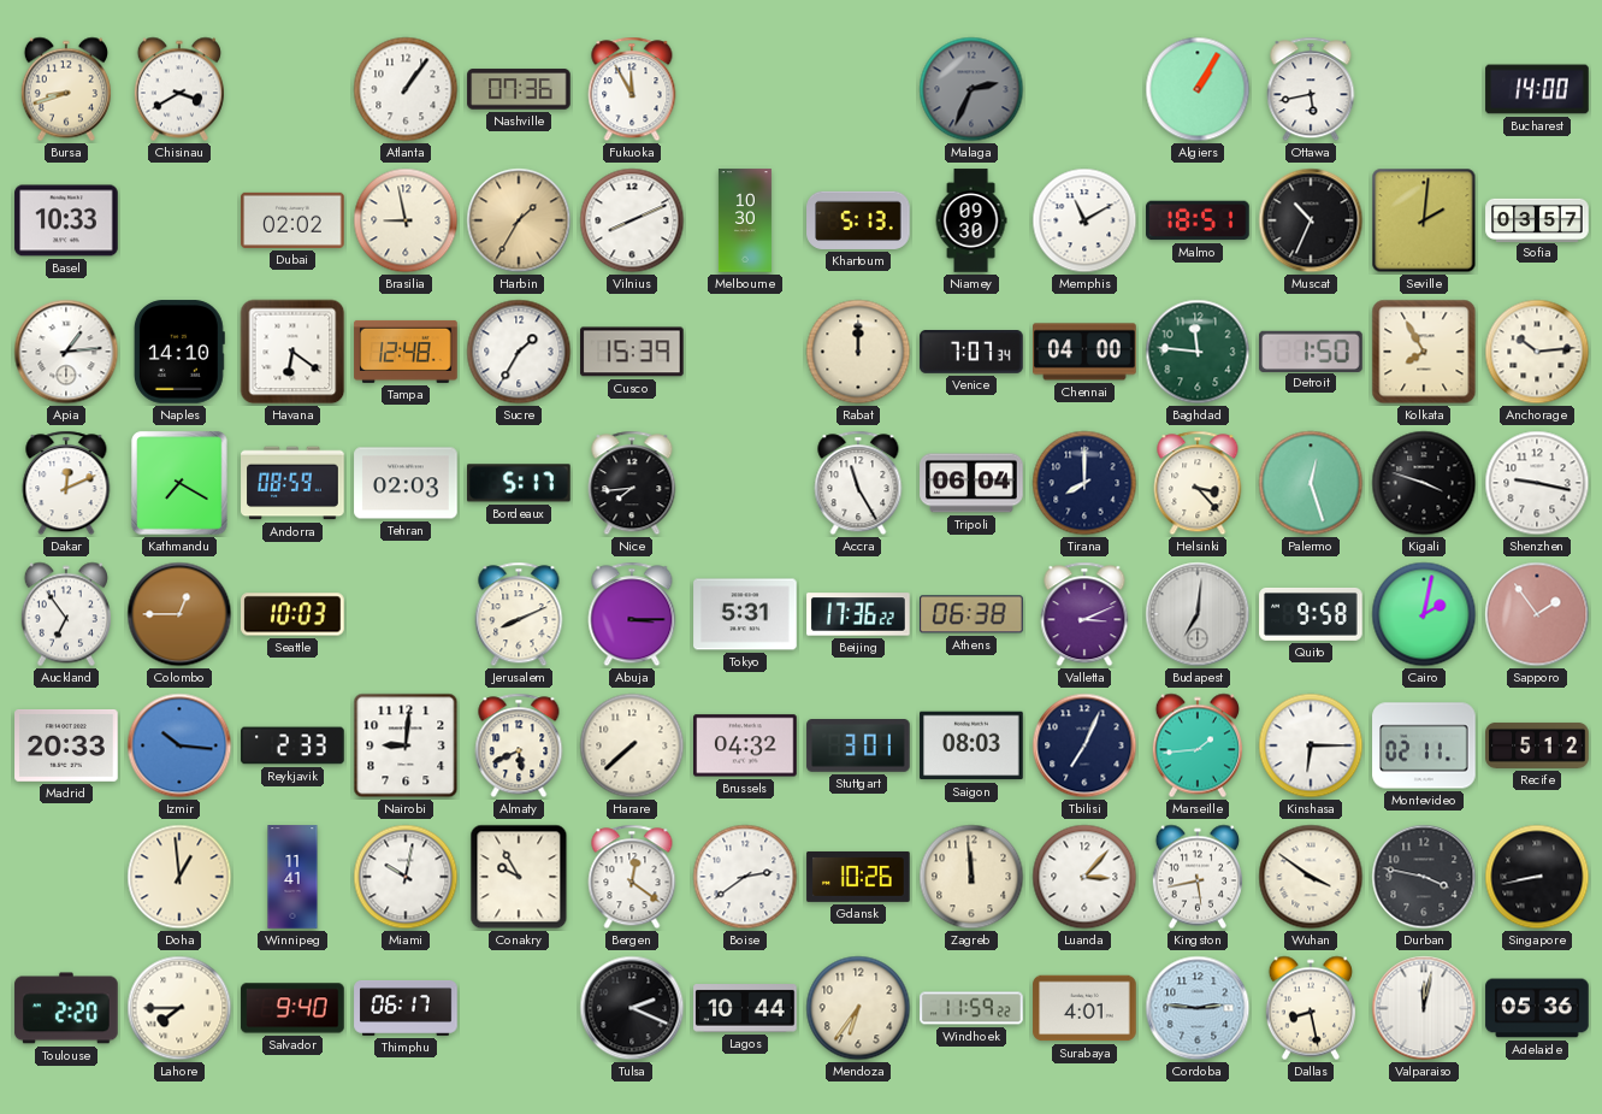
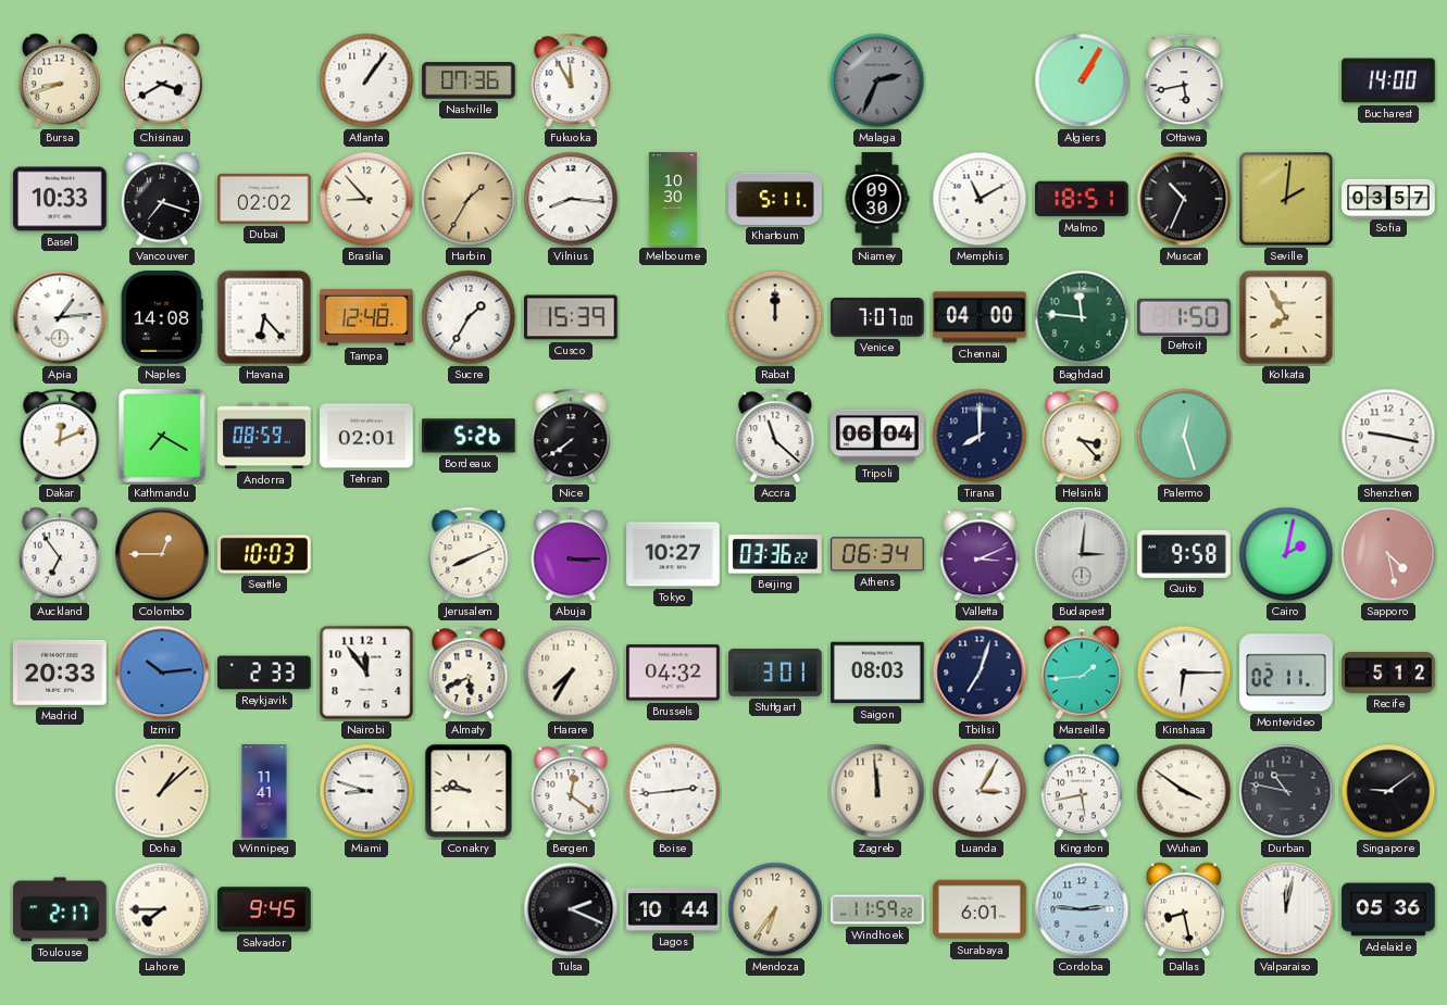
Vancouver: none -> 7:18 (162, 199)
Brasilia: 8:58 -> 8:53 (366, 199)
Vilnius: 8:11 -> 8:16 (571, 199)
Khartoum: 5:13 -> 5:11 (775, 199)
Naples: 14:10 -> 14:08 (162, 317)
Havana: 6:21 -> 6:23 (264, 317)
Venice: 7:07:34 -> 7:07:00 (877, 317)
Anchorage: 10:14 -> none (1537, 352)
Tehran: 02:03 -> 02:01 (366, 436)
Bordeaux: 5:17 -> 5:26 (470, 436)
Nice: 7:44 -> 7:39 (571, 436)
Accra: 11:25 -> 11:22 (775, 436)
Kigali: 3:48 -> none (1424, 483)
Tokyo: 5:31 -> 10:27 (673, 554)
Beijing: 17:36 -> 03:36 (775, 554)
Athens: 06:38 -> 06:34 (878, 554)
Budapest: 7:01 -> 3:01 (1082, 554)
Sapporo: 1:54 -> 4:28 (1388, 554)
Izmir: 10:16 -> 10:14 (162, 673)
Nairobi: 9:01 -> 11:54 (366, 673)
Harare: 7:38 -> 7:35 (571, 673)
Tbilisi: 7:04 -> 7:03 (980, 673)
Doha: 12:59 -> 1:08 (162, 791)
Miami: 10:02 -> 8:48 (366, 791)
Conakry: 9:55 -> 9:46 (469, 791)
Boise: 2:39 -> 2:44 (673, 791)
Gdansk: 10:26 -> none (858, 877)
Luanda: 3:07 -> 3:05 (980, 791)
Durban: 3:47 -> 10:47 (1286, 791)
Singapore: 8:43 -> 9:09 (1388, 791)
Toulouse: 2:20 -> 2:17 (60, 909)
Salvador: 9:40 -> 9:45 (264, 909)
Thimphu: 06:17 -> none (406, 1009)
Surabaya: 4:01 -> 6:01 (980, 909)
